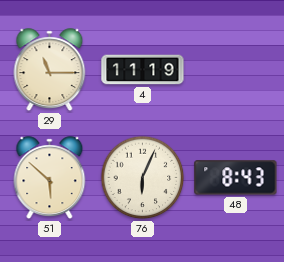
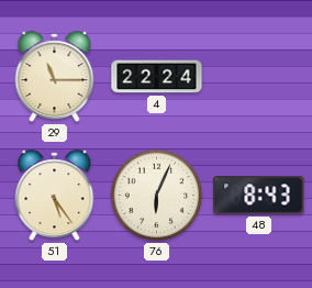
4: 11:19 -> 22:24 (157, 77)
51: 5:52 -> 5:24 (55, 196)
